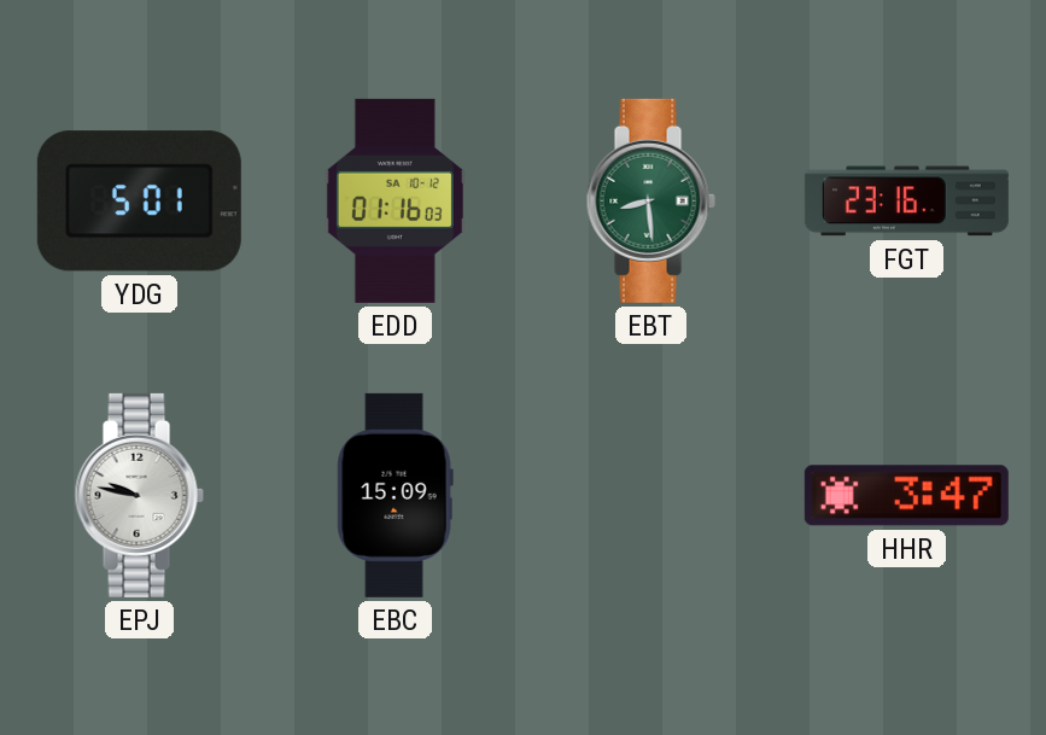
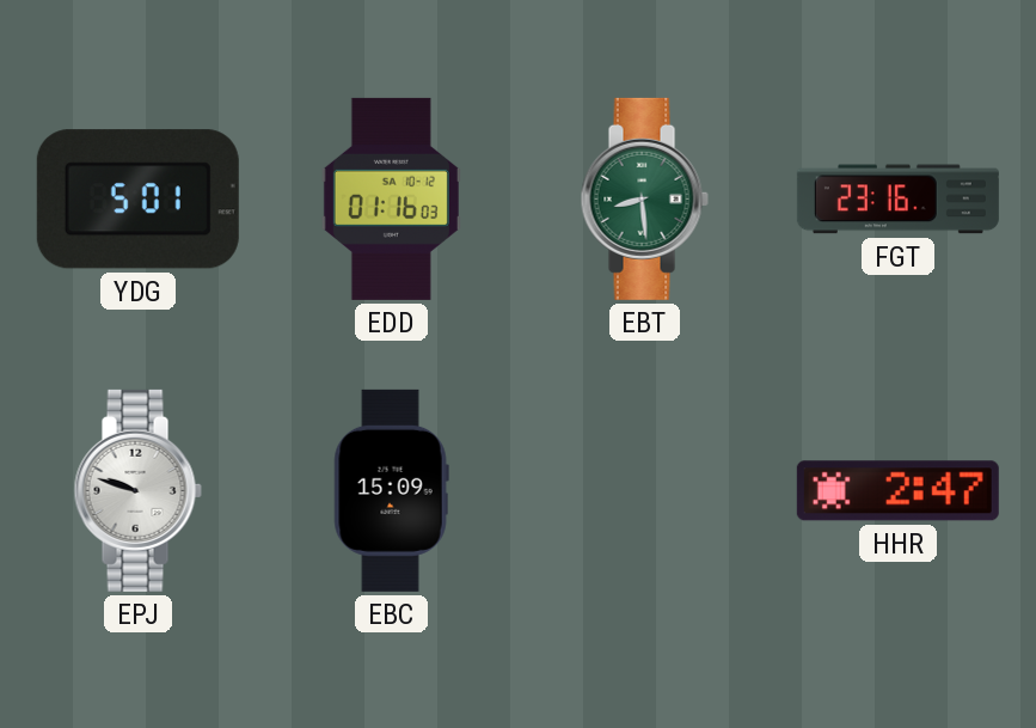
EPJ: 9:47 -> 9:48 (137, 490)
HHR: 3:47 -> 2:47 (897, 491)
